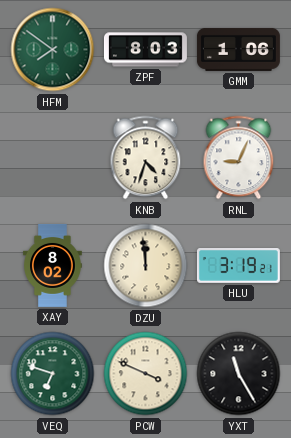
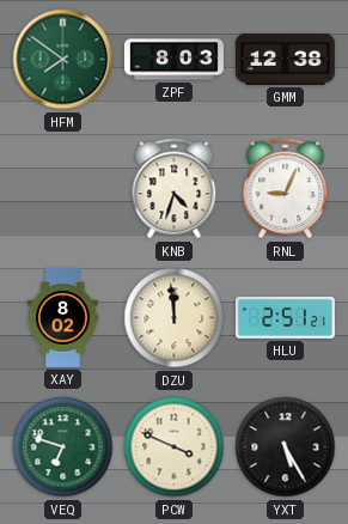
GMM: 1:06 -> 12:38 (285, 59)
HLU: 3:19 -> 2:51 (285, 318)
YXT: 11:25 -> 5:25 (286, 447)
